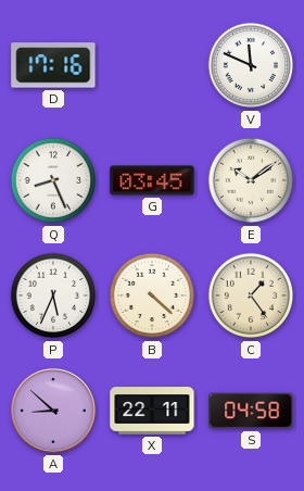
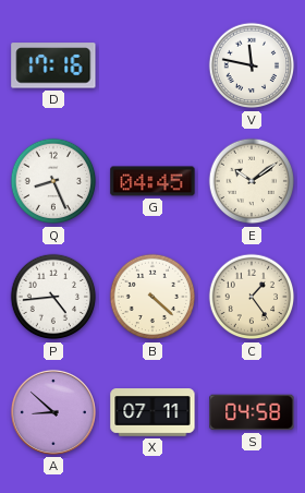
V: 11:49 -> 11:47 (252, 65)
G: 03:45 -> 04:45 (152, 181)
P: 5:34 -> 4:44 (53, 297)
X: 22:11 -> 07:11 (152, 412)
